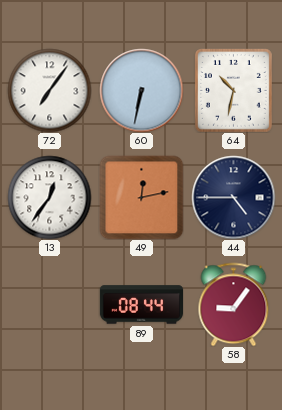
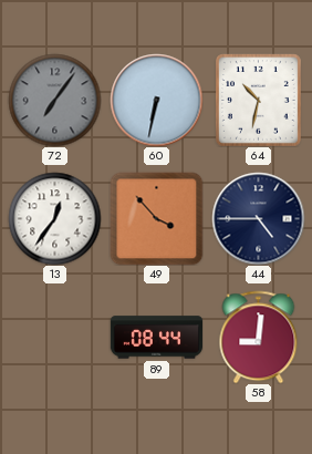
72 dial: white -> grey (54, 100)
49: 12:13 -> 3:53 (156, 218)
58: 9:06 -> 9:01 (259, 337)
